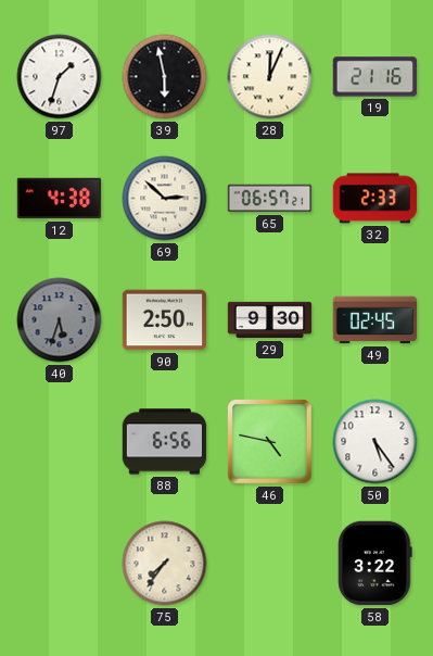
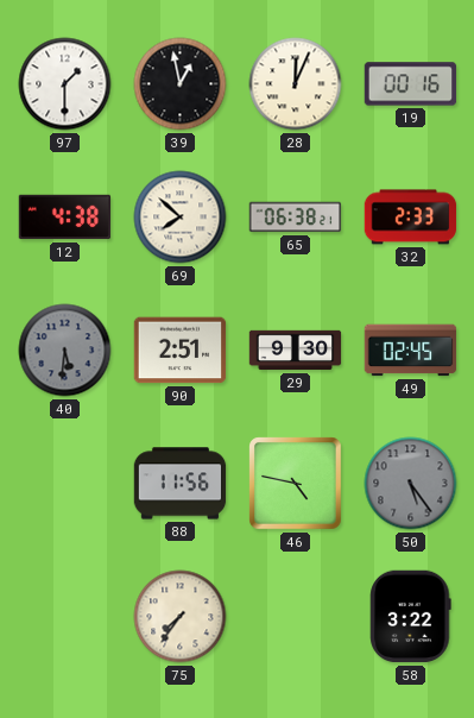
97: 1:33 -> 1:30 (65, 84)
39: 5:58 -> 12:58 (181, 84)
19: 21:16 -> 00:16 (411, 84)
69: 2:52 -> 7:52 (181, 218)
65: 06:57 -> 06:38 (296, 218)
40: 5:33 -> 5:31 (65, 351)
90: 2:50 -> 2:51 (181, 351)
88: 6:56 -> 11:56 (181, 484)
50 dial: white -> grey (411, 484)
